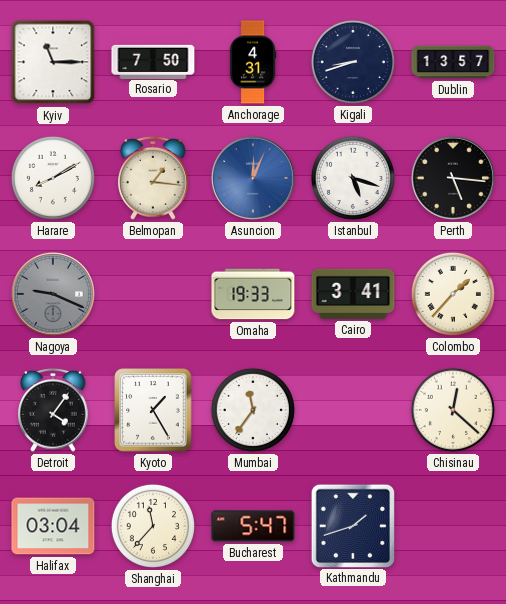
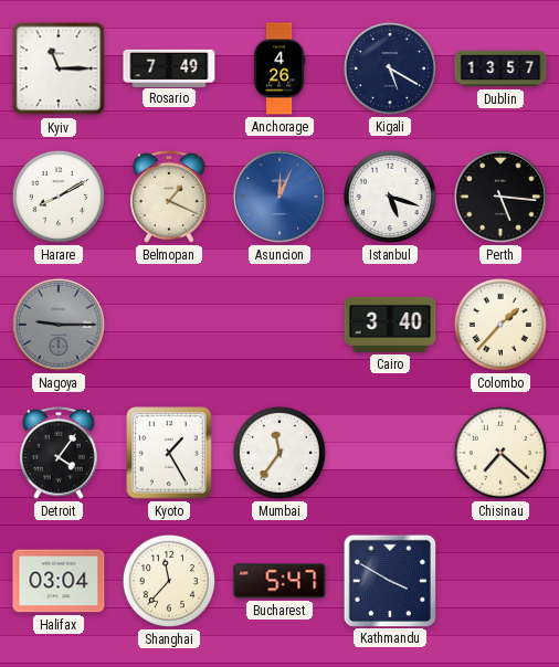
Rosario: 7:50 -> 7:49 (169, 67)
Anchorage: 4:31 -> 4:26 (279, 68)
Kigali: 8:42 -> 5:20 (390, 68)
Belmopan: 1:16 -> 1:19 (169, 197)
Nagoya: 9:19 -> 9:15 (59, 325)
Omaha: 19:33 -> none (253, 294)
Cairo: 3:41 -> 3:40 (390, 325)
Chisinau: 12:22 -> 7:22 (500, 453)
Kathmandu: 1:42 -> 3:50 (389, 580)
